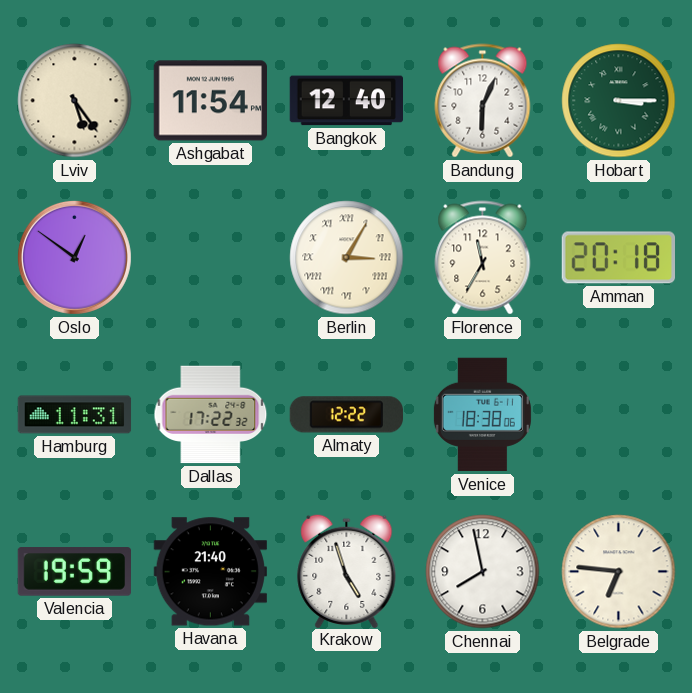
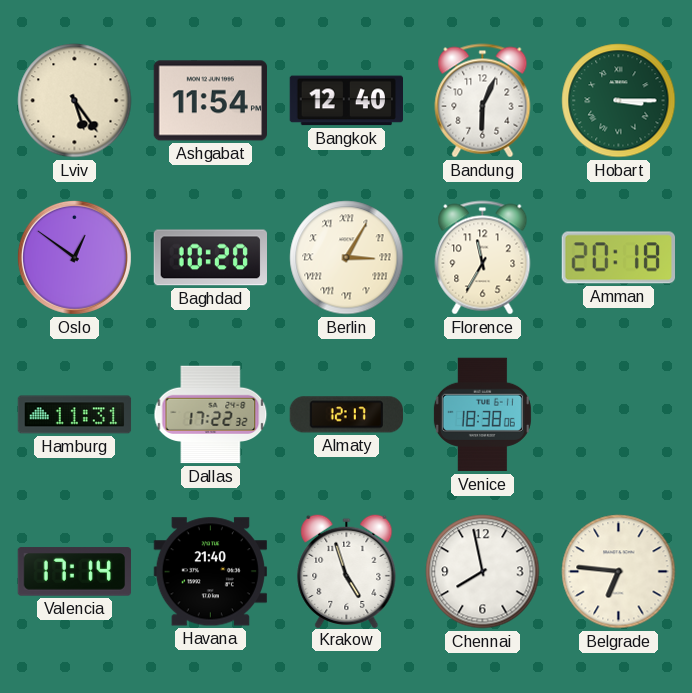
Baghdad: none -> 10:20 (210, 258)
Almaty: 12:22 -> 12:17 (346, 415)
Valencia: 19:59 -> 17:14 (74, 572)
